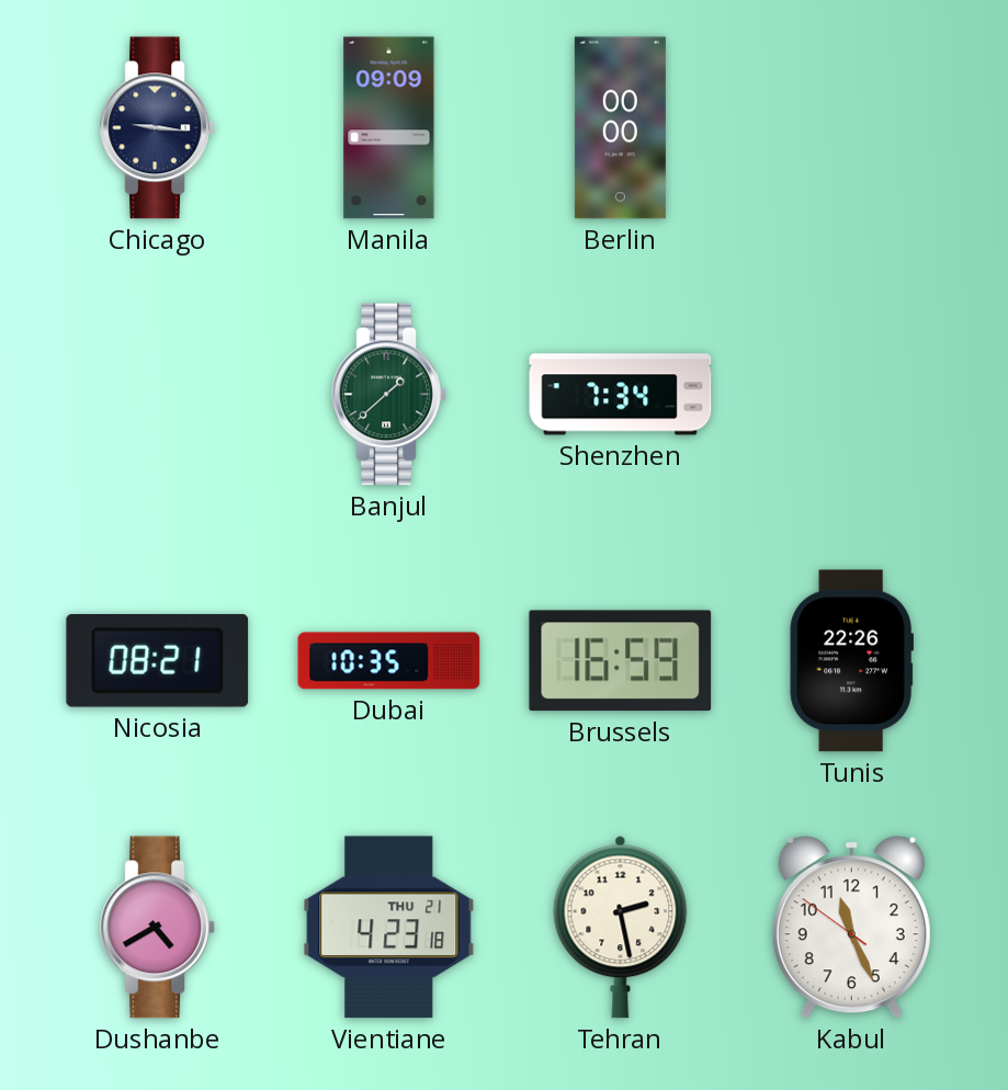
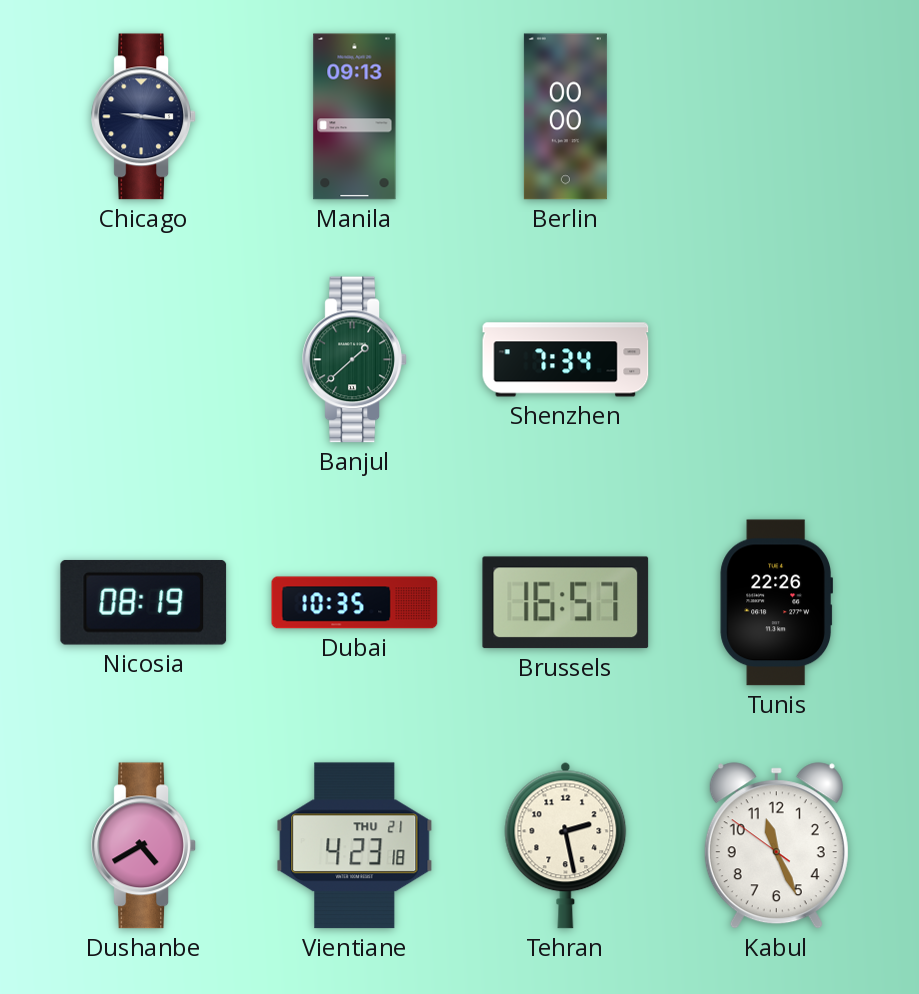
Manila: 09:09 -> 09:13 (355, 117)
Nicosia: 08:21 -> 08:19 (144, 602)
Brussels: 16:59 -> 16:57 (566, 603)
